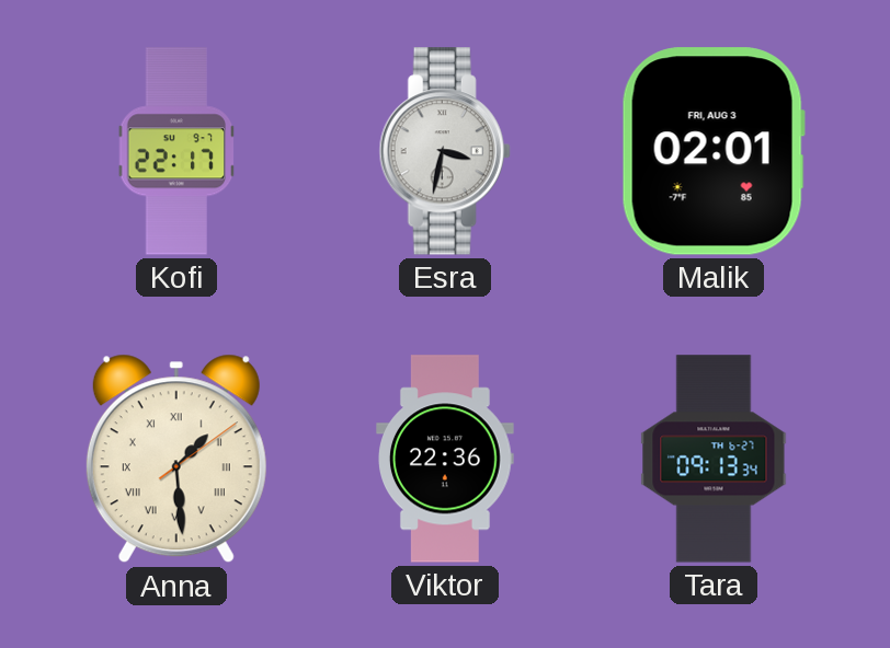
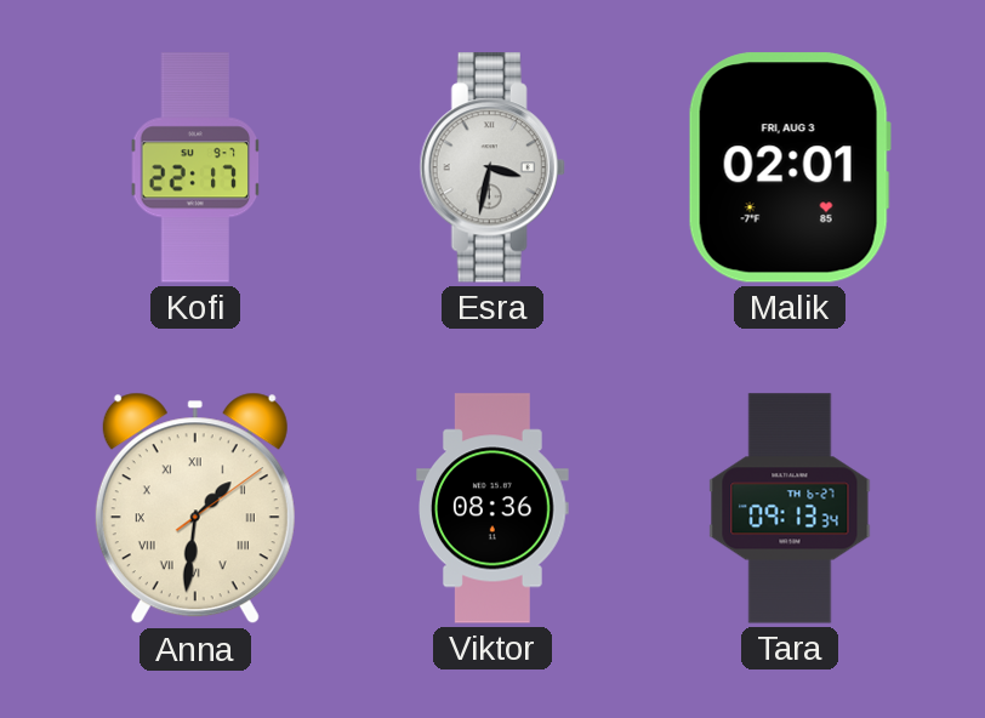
Anna: 1:29 -> 1:31 (195, 508)
Viktor: 22:36 -> 08:36 (494, 508)
